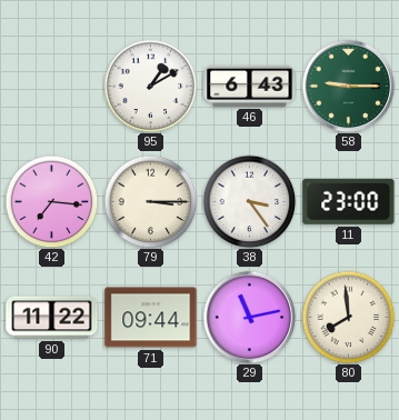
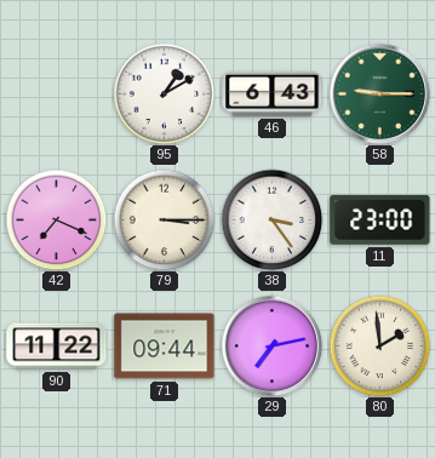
42: 7:16 -> 7:19 (56, 219)
29: 11:13 -> 7:13 (271, 345)
80: 7:59 -> 1:59 (379, 345)
